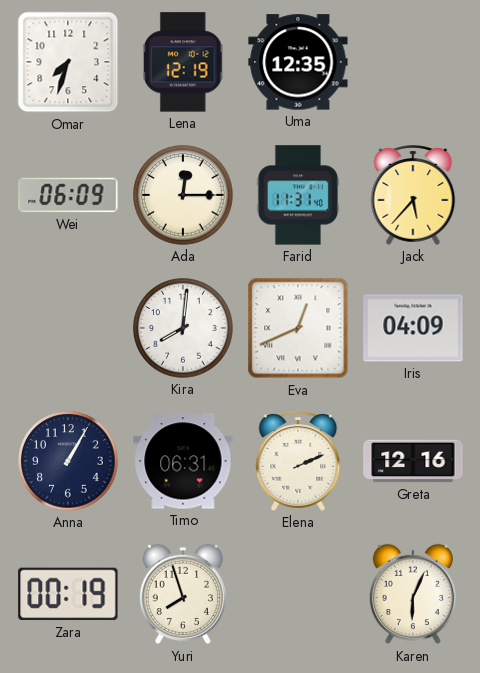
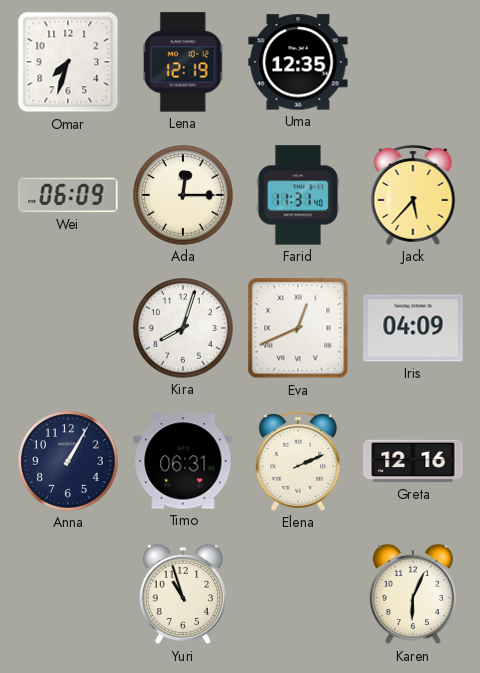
Kira: 8:01 -> 8:03 (183, 328)
Zara: 00:19 -> none (68, 594)
Yuri: 7:57 -> 10:57 (183, 594)
